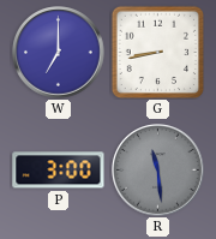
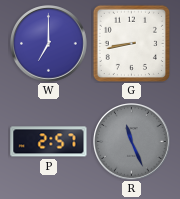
P: 3:00 -> 2:57 (49, 142)
R: 11:29 -> 11:26 (132, 142)
